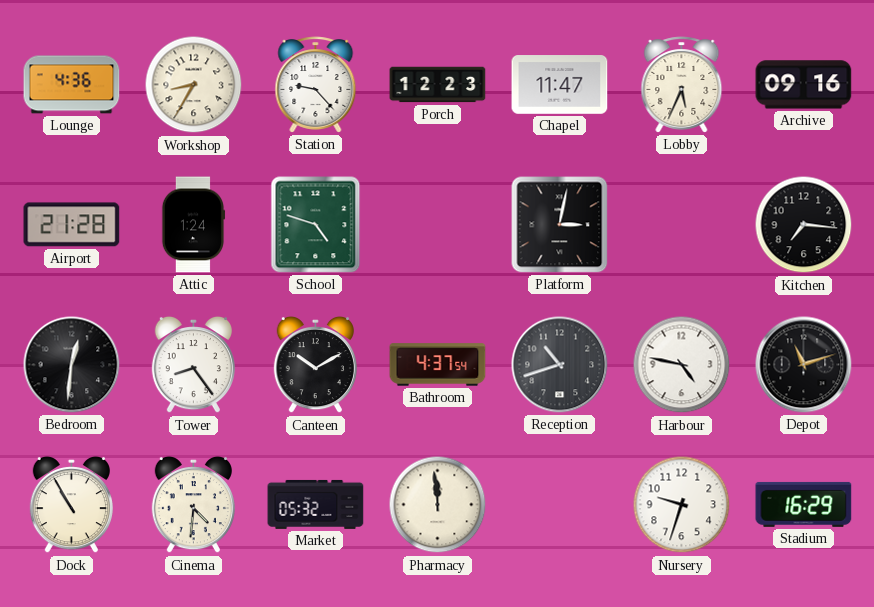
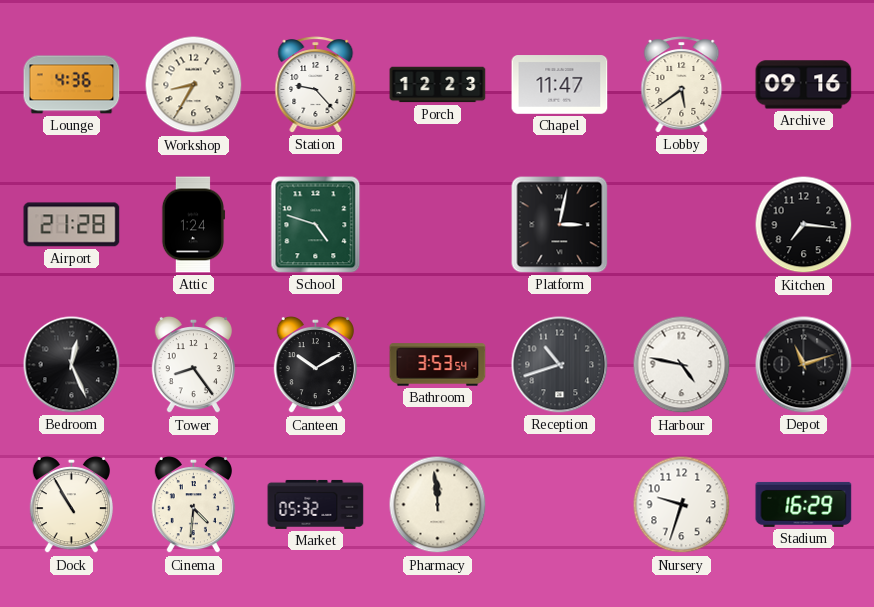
Lobby: 5:34 -> 5:39 (682, 85)
Bedroom: 12:31 -> 12:26 (72, 365)
Bathroom: 4:37 -> 3:53 (438, 365)
